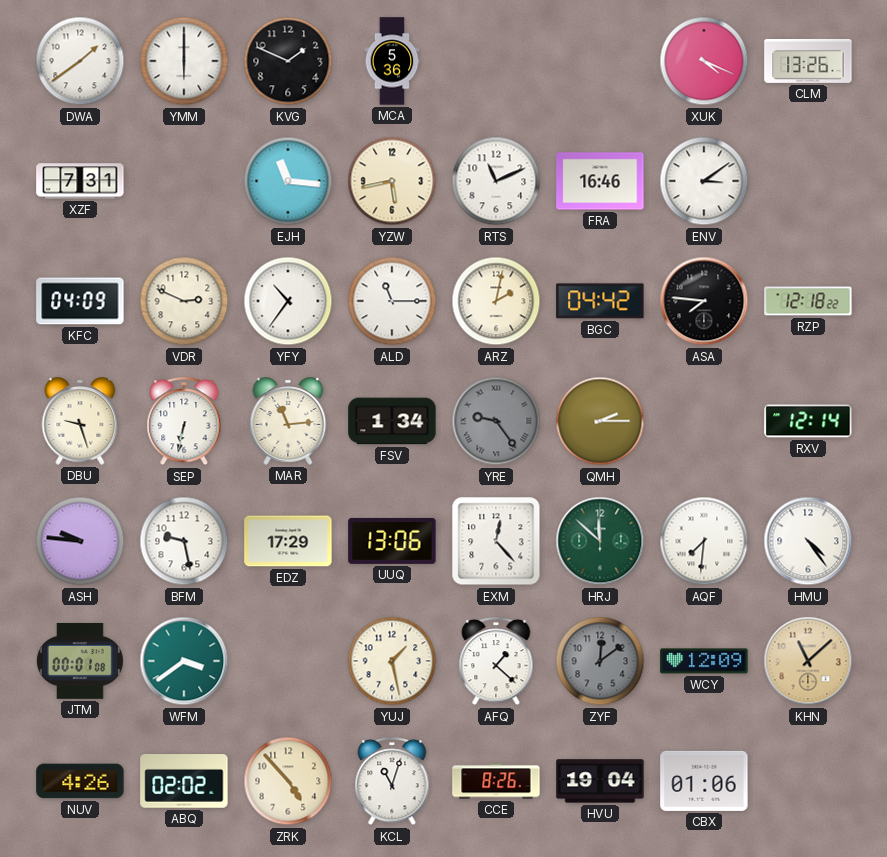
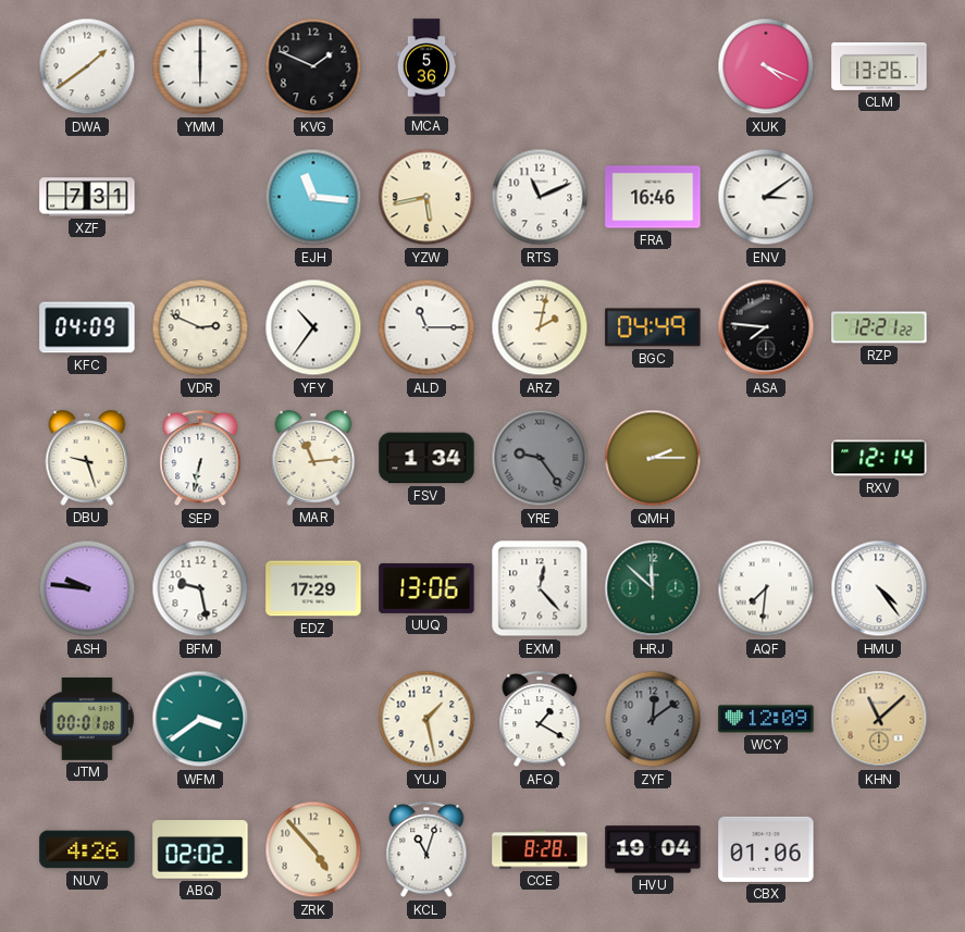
BGC: 04:42 -> 04:49 (653, 327)
RZP: 12:18 -> 12:21 (879, 327)
AFQ: 1:22 -> 1:20 (540, 720)
CCE: 8:26 -> 8:28 (540, 849)
